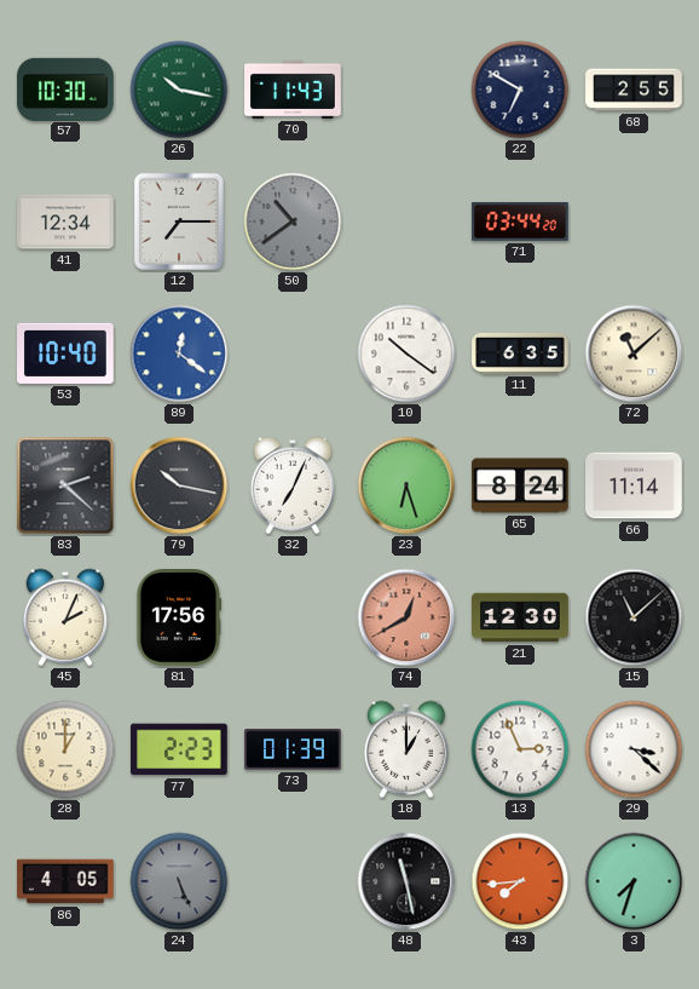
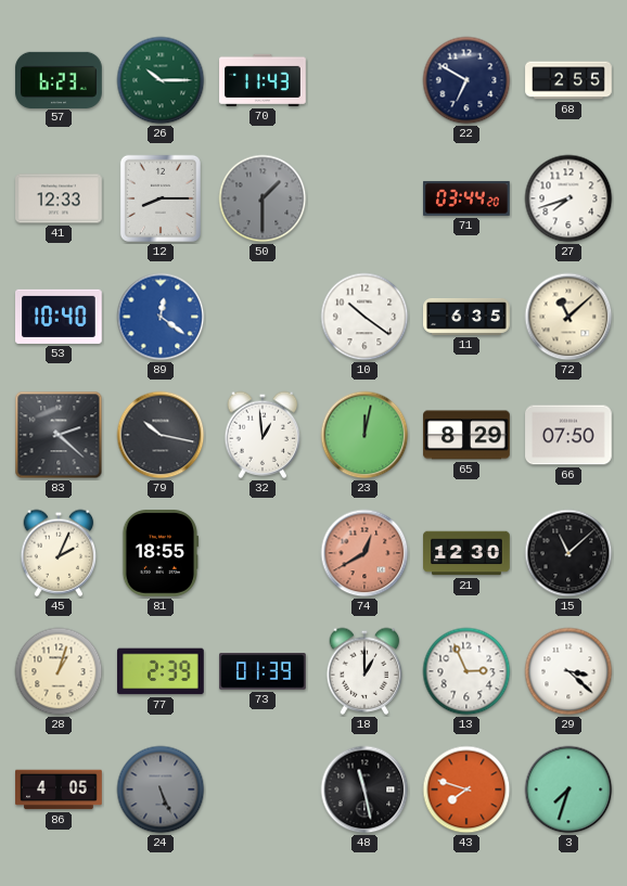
57: 10:30 -> 6:23 (59, 79)
26: 10:17 -> 10:15 (161, 80)
41: 12:34 -> 12:33 (59, 198)
12: 7:15 -> 8:15 (161, 198)
50: 10:39 -> 1:30 (263, 198)
27: none -> 7:42 (568, 198)
32: 7:04 -> 12:59 (263, 435)
23: 6:27 -> 12:02 (364, 435)
65: 8:24 -> 8:29 (466, 435)
66: 11:14 -> 07:50 (568, 435)
81: 17:56 -> 18:55 (159, 554)
28: 1:00 -> 1:03 (59, 671)
77: 2:23 -> 2:39 (162, 671)
43: 7:44 -> 7:48 (466, 789)
